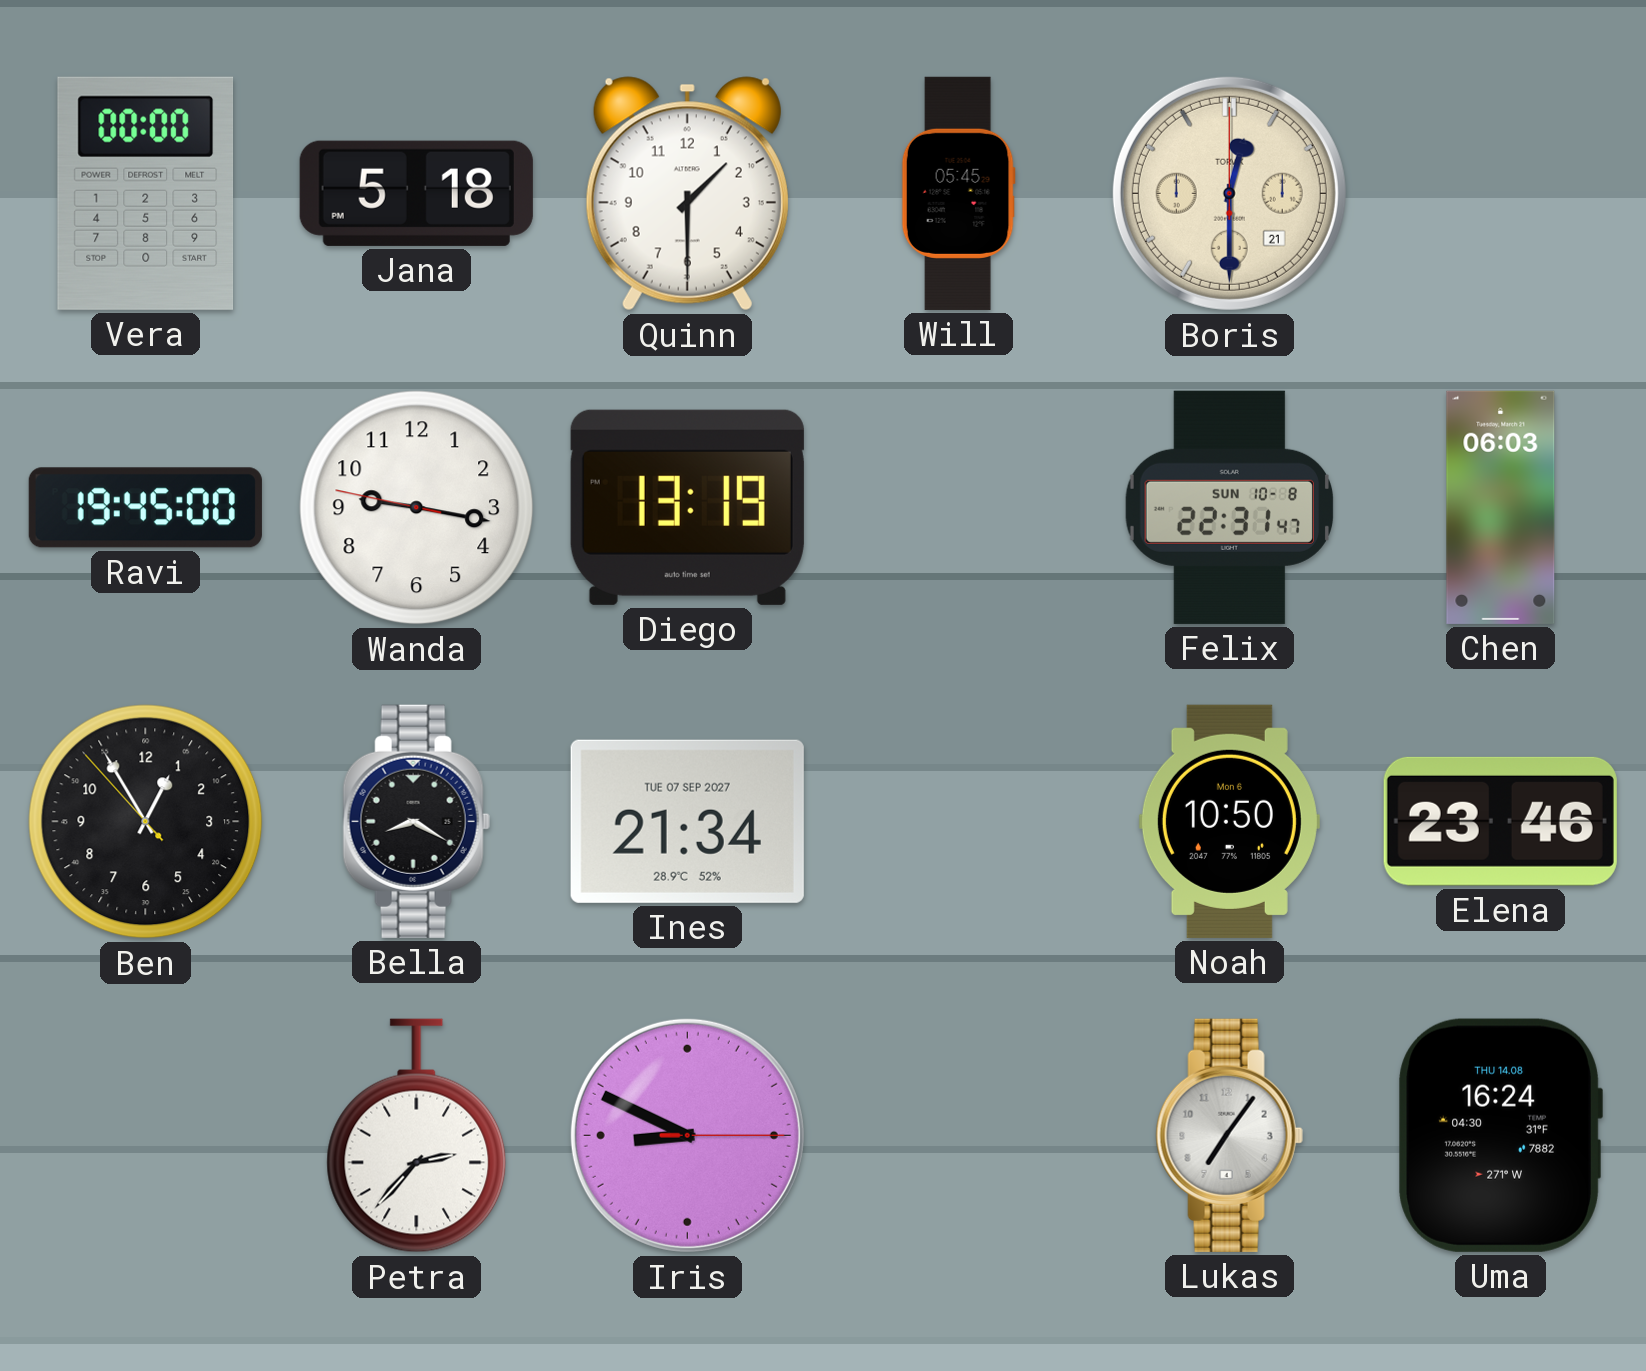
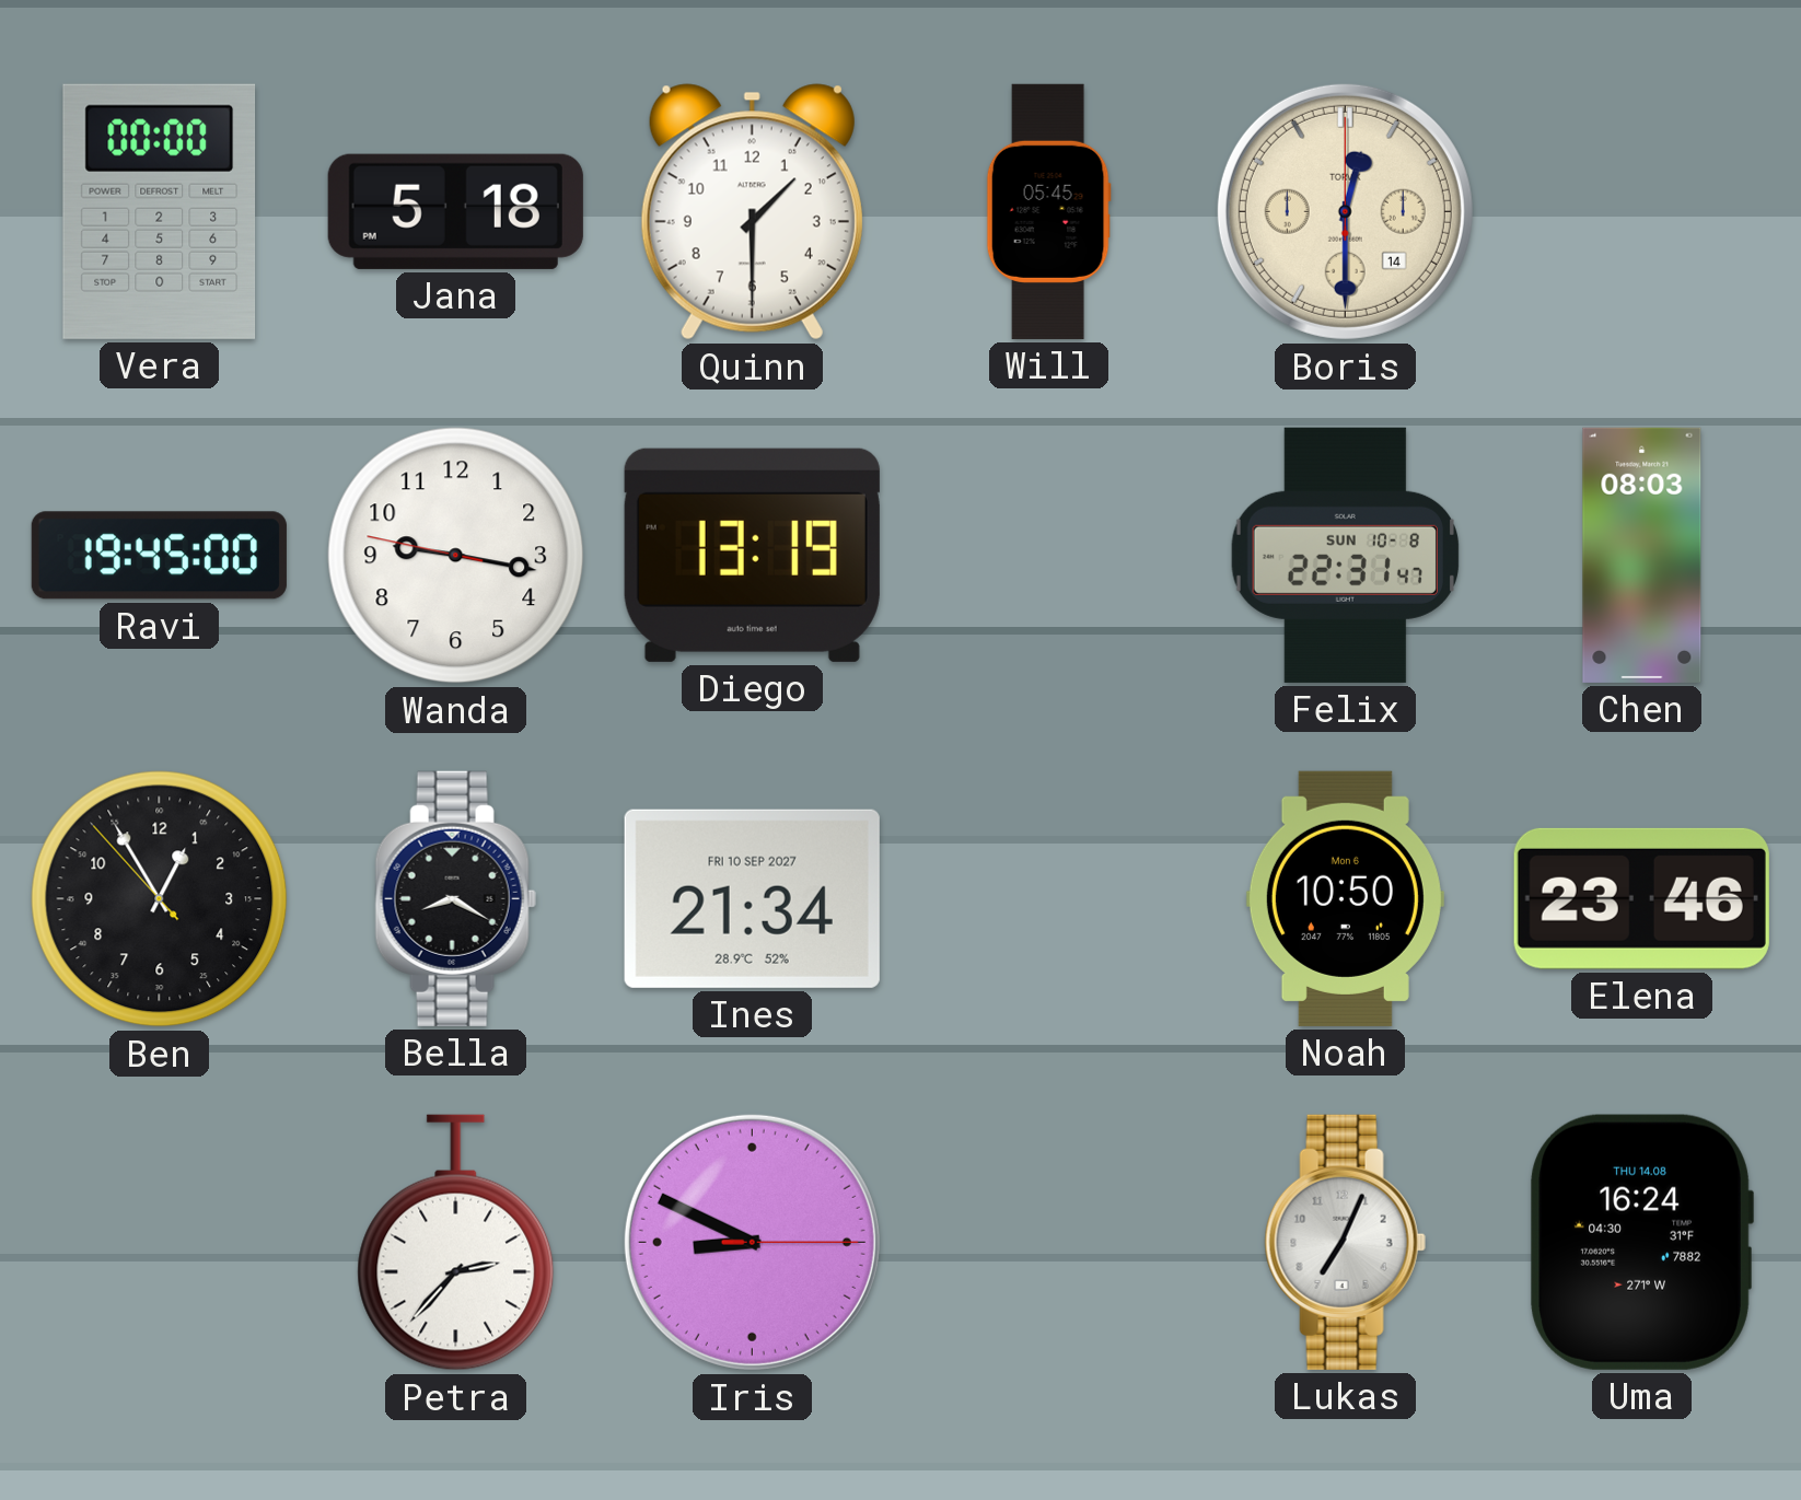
Boris date: 21 -> 14 (1345, 211)
Chen: 06:03 -> 08:03 (1642, 555)
Ines date: TUE 07 SEP 2027 -> FRI 10 SEP 2027 (752, 898)
Lukas: 7:06 -> 7:04 (1345, 1242)
